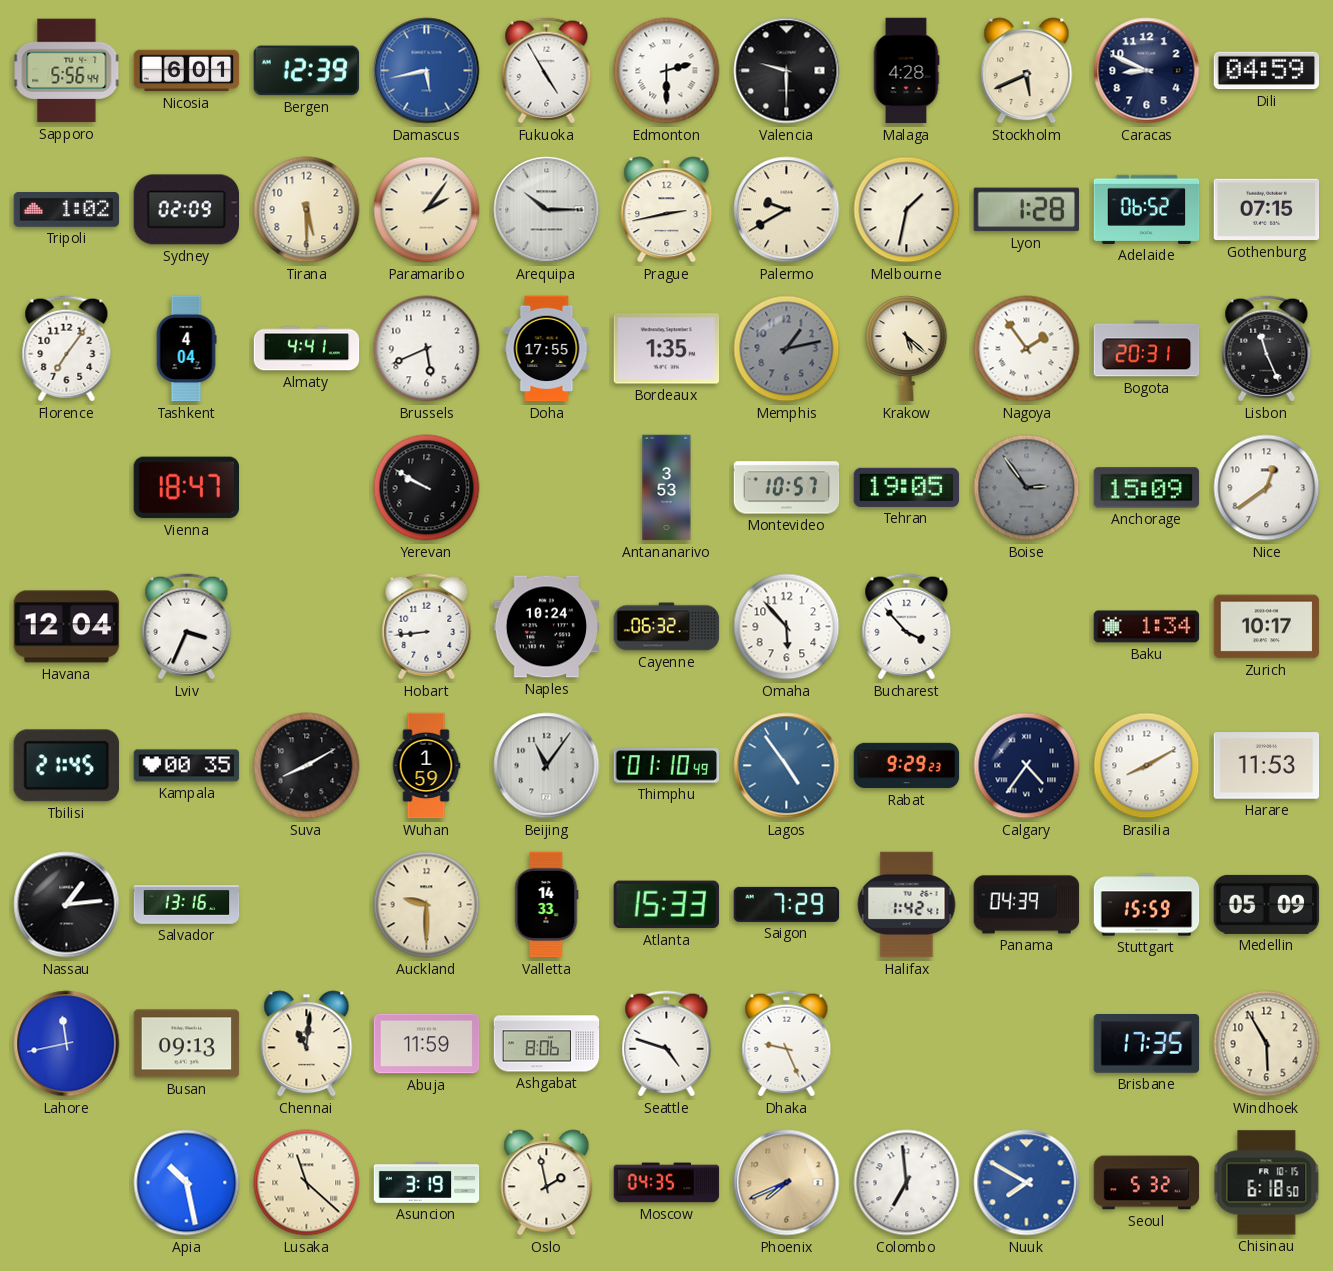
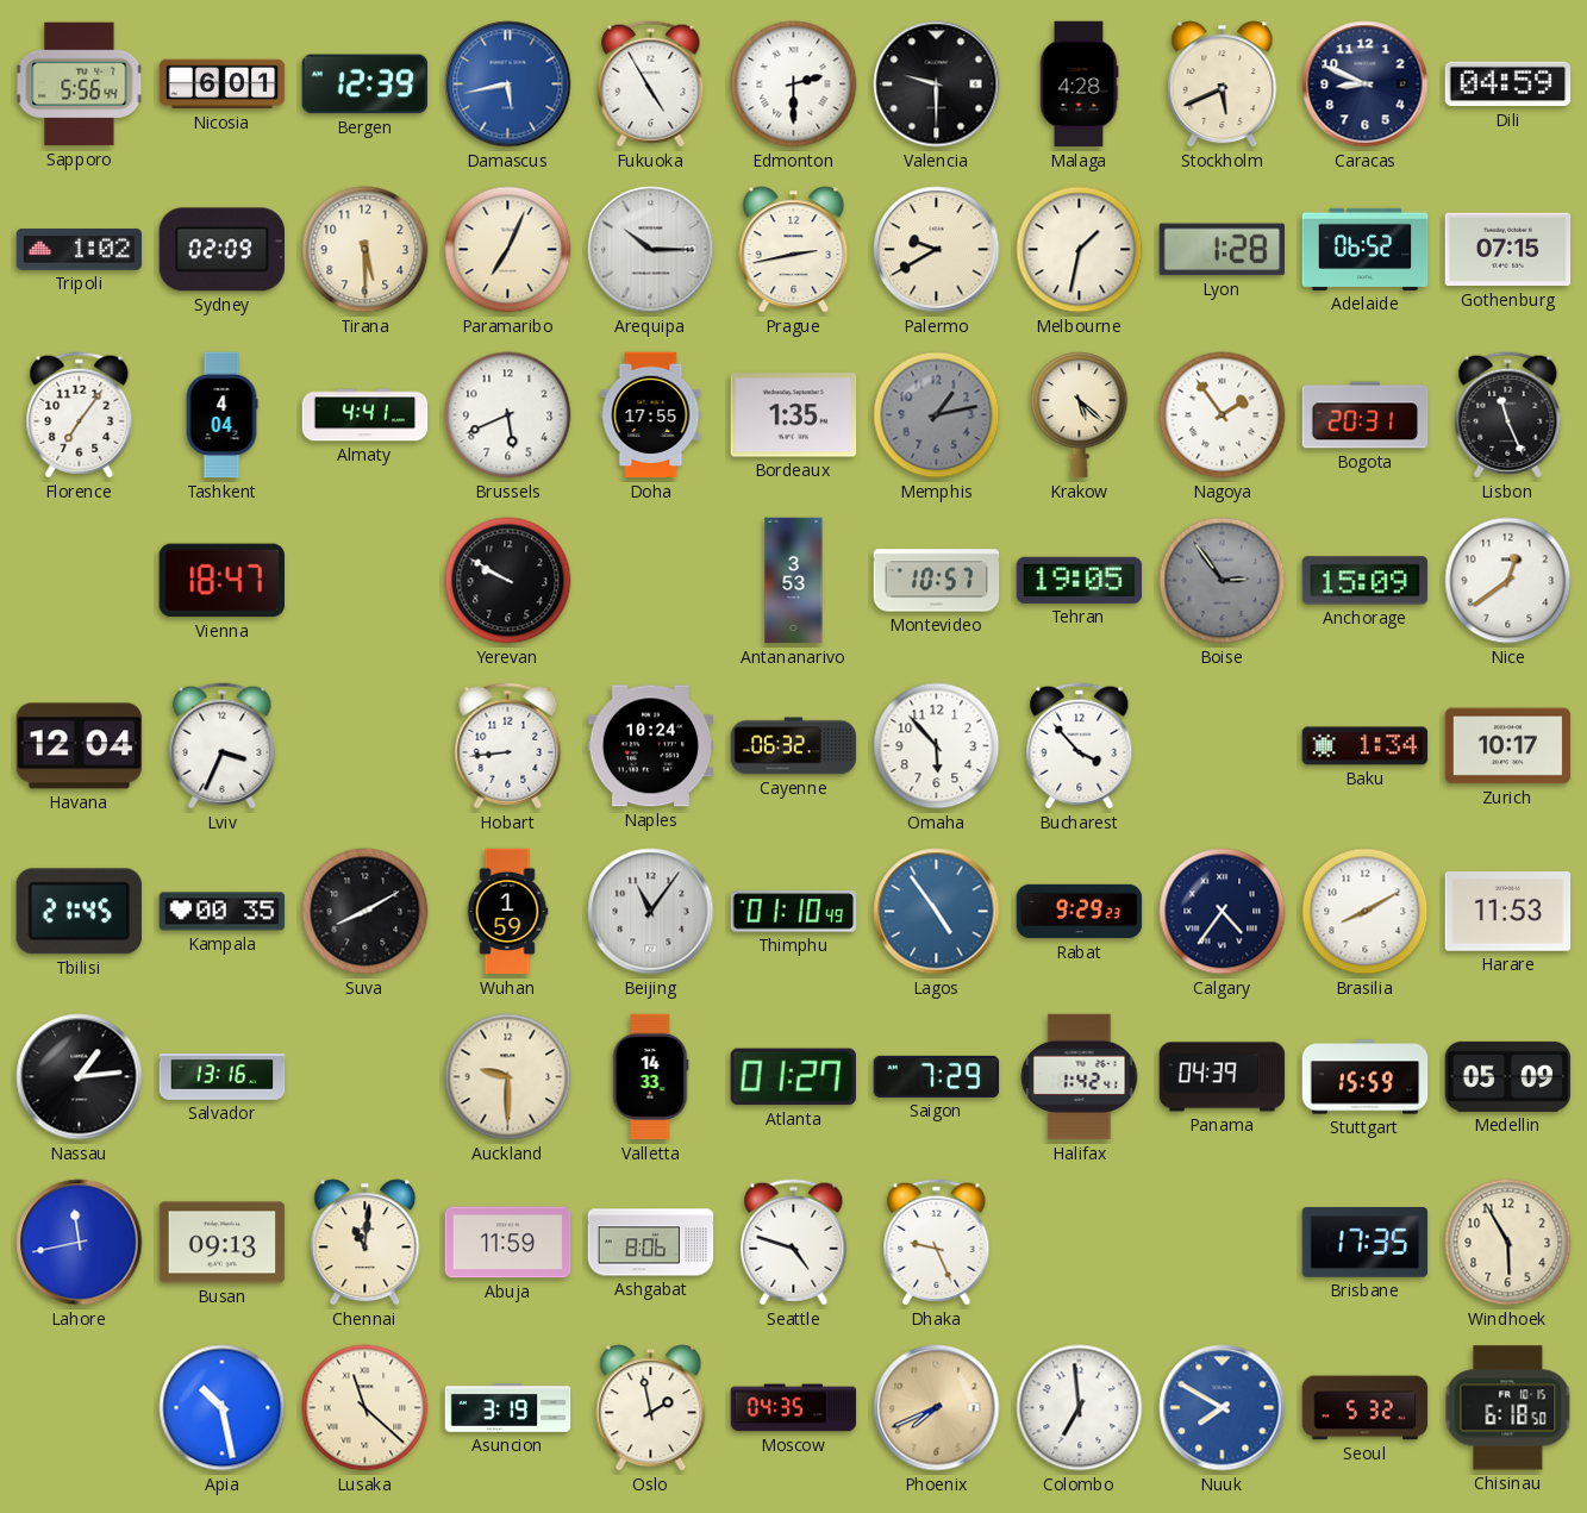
Paramaribo: 2:06 -> 7:04 (508, 250)
Atlanta: 15:33 -> 01:27 (793, 1077)
